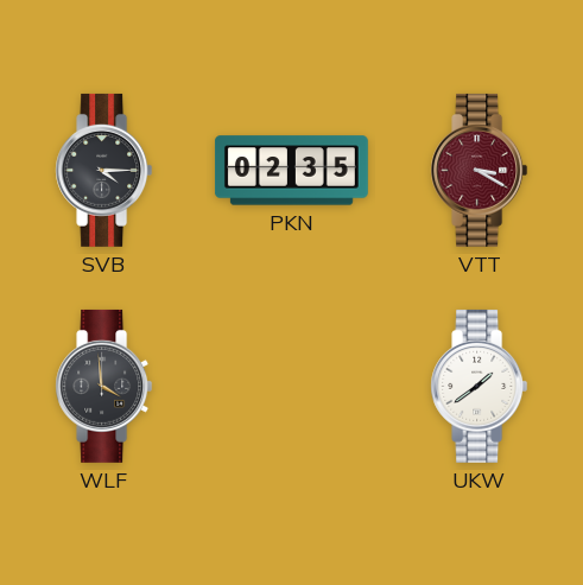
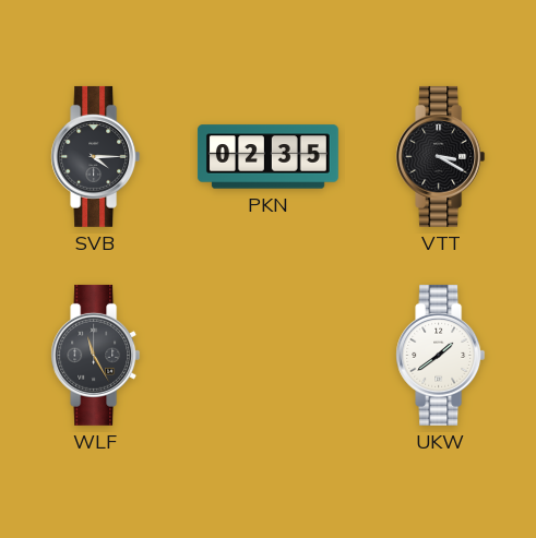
VTT dial: burgundy -> black (441, 156)
WLF: 3:59 -> 11:25 (96, 355)
